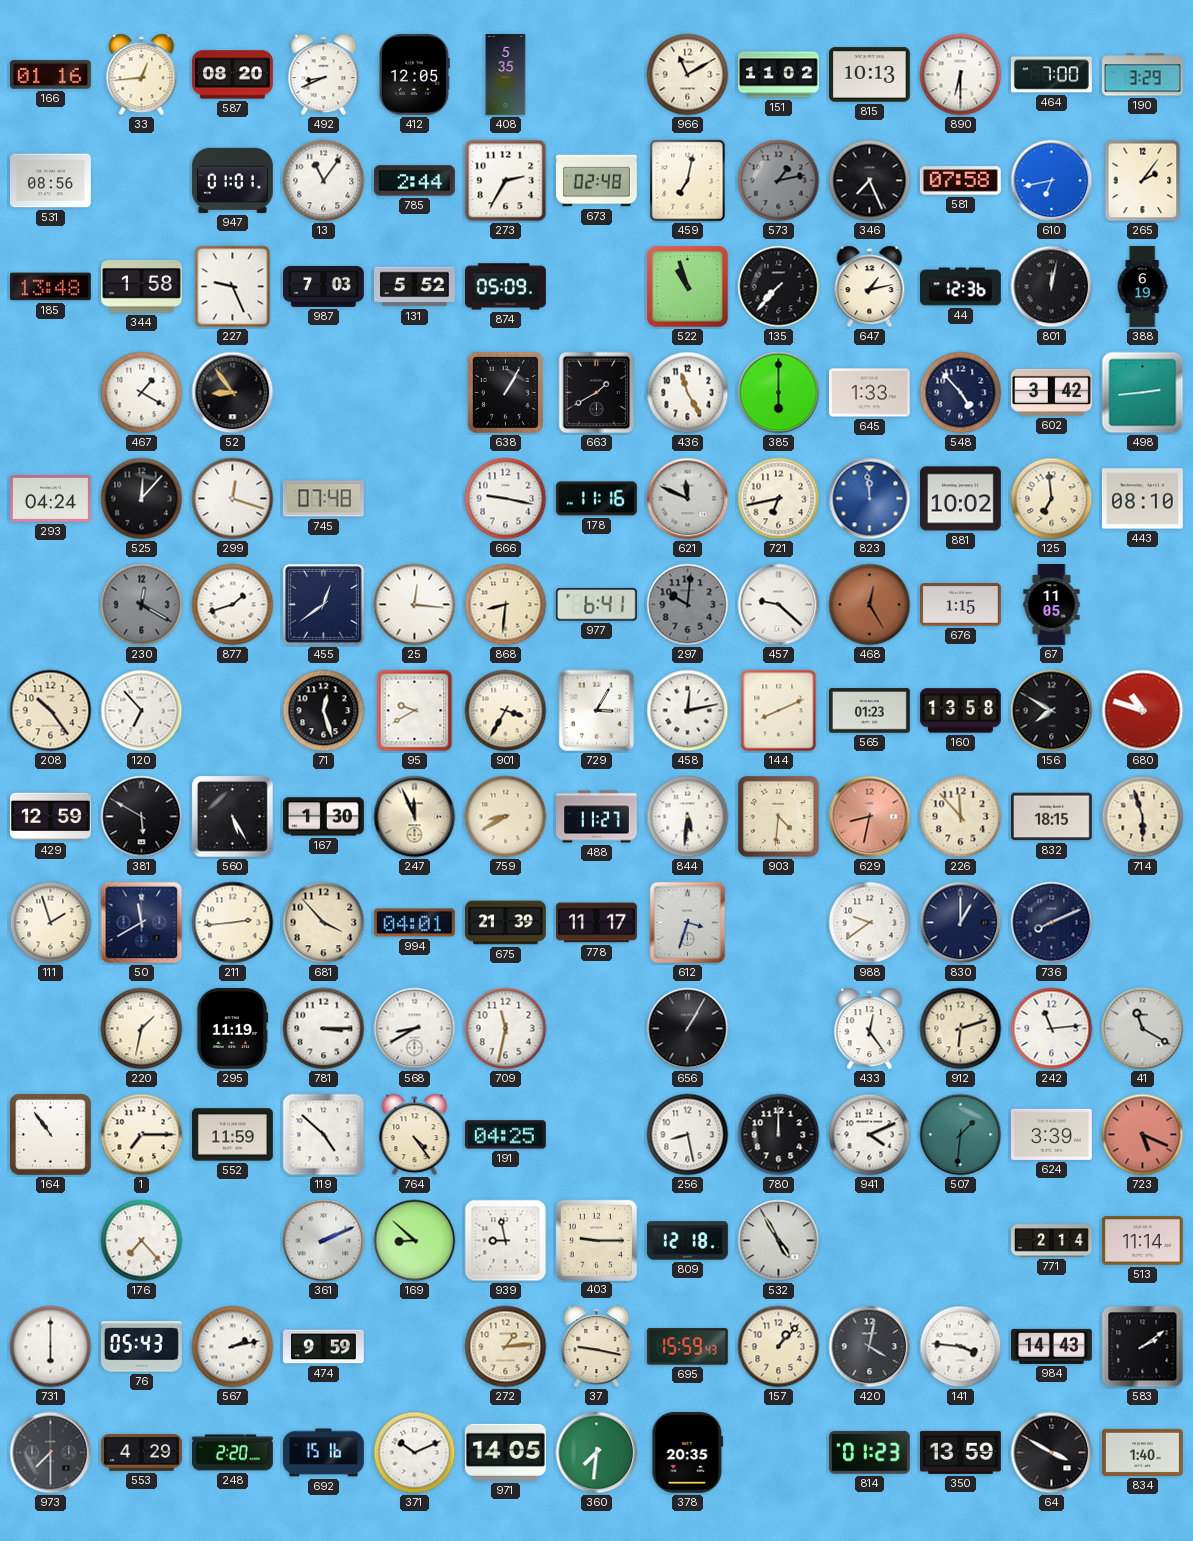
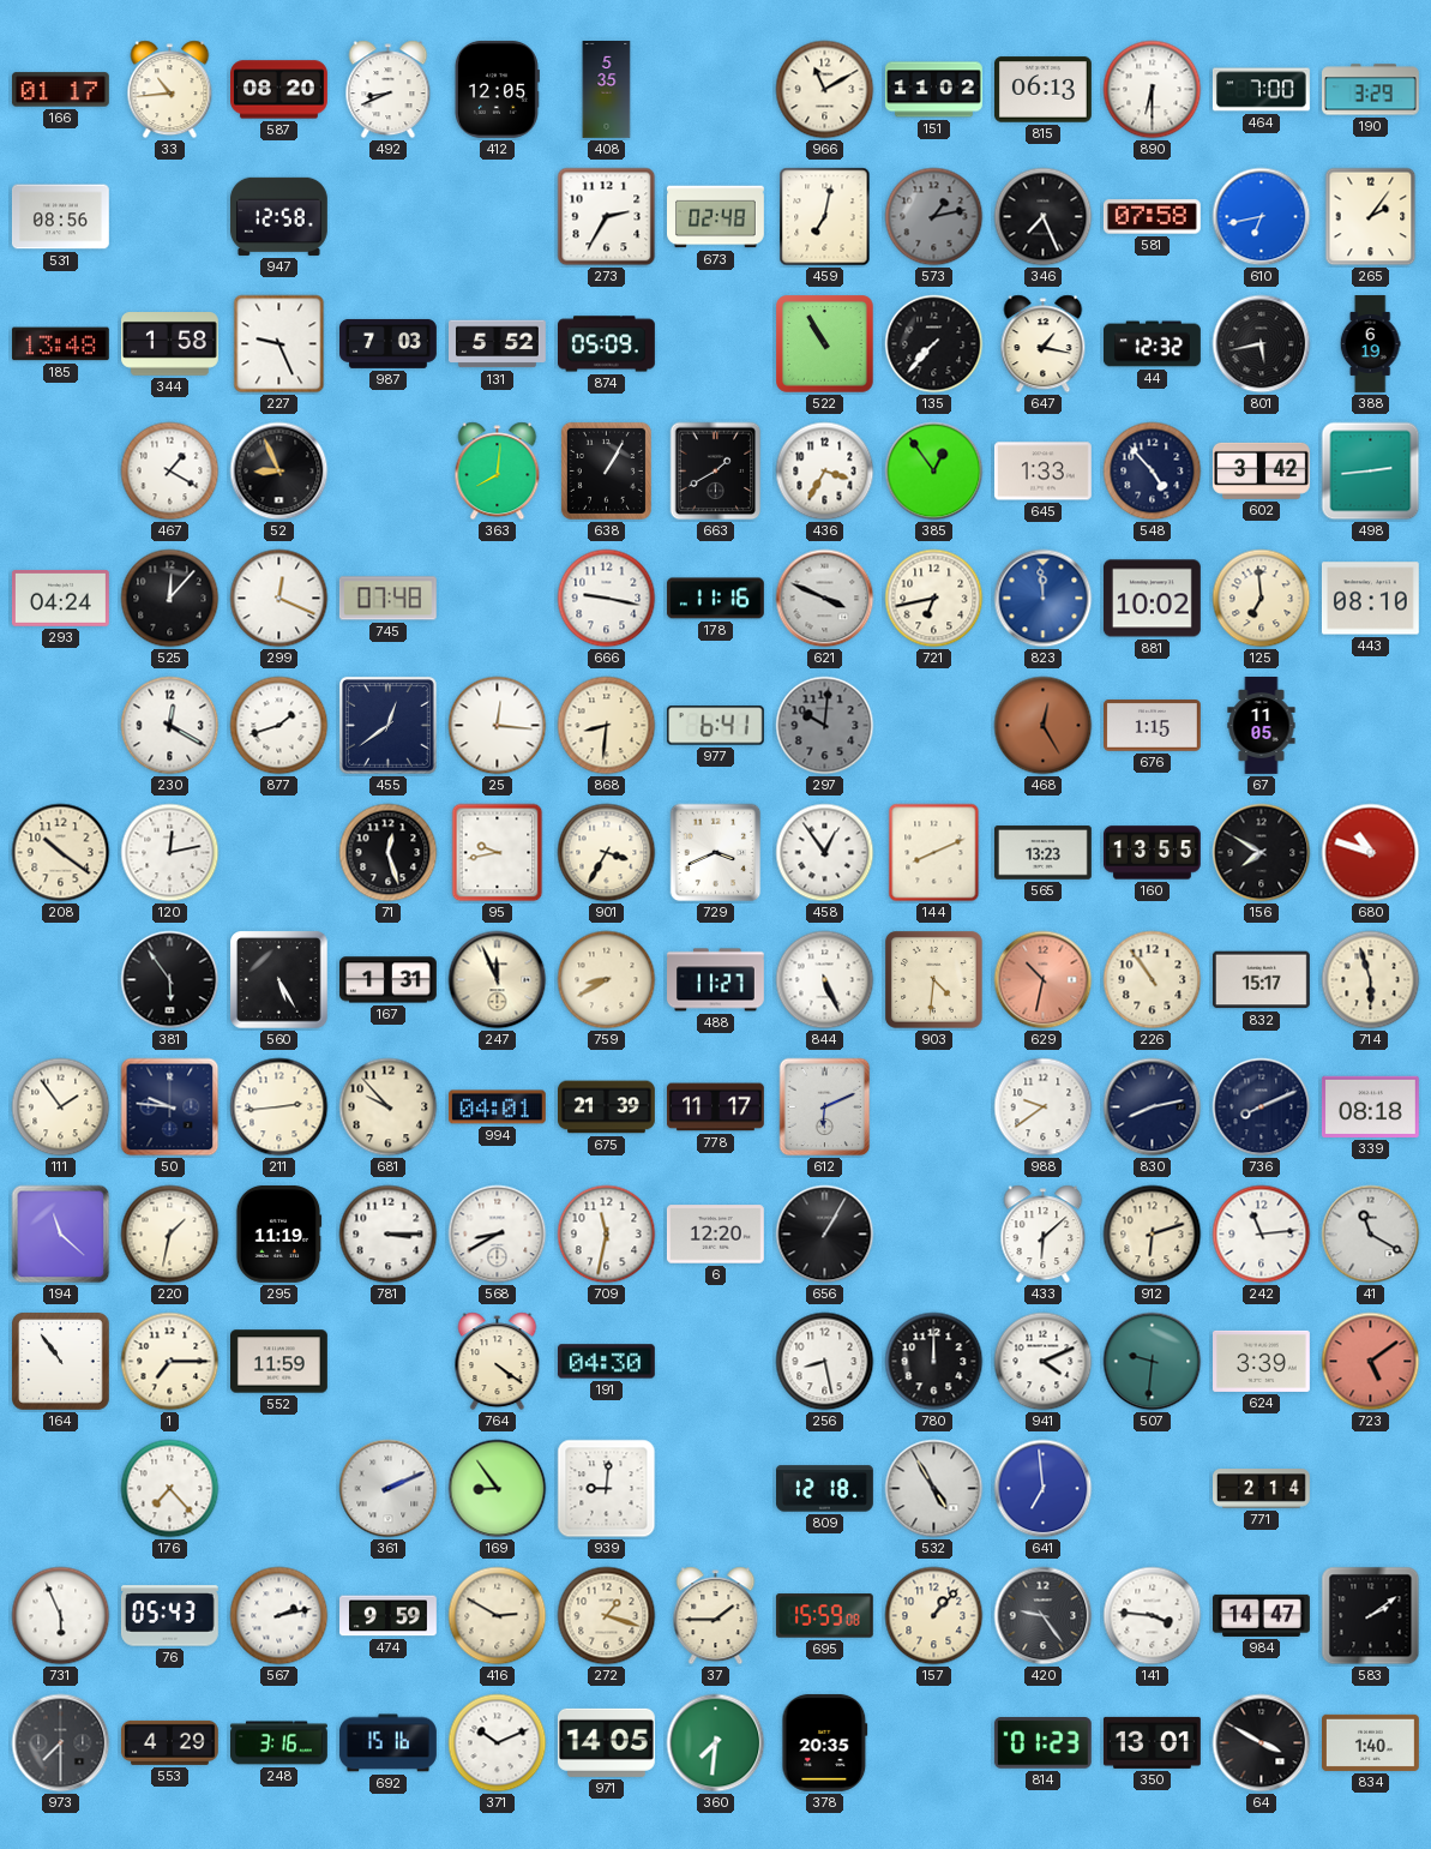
166: 01:16 -> 01:17 (60, 90)
33: 12:44 -> 10:44 (170, 90)
815: 10:13 -> 06:13 (1044, 90)
947: 01:01 -> 12:58 (278, 216)
13: 11:06 -> none (324, 181)
785: 2:44 -> none (415, 181)
522: 10:57 -> 10:55 (825, 344)
647: 1:13 -> 1:17 (1044, 344)
44: 12:36 -> 12:32 (1153, 344)
801: 12:02 -> 5:43 (1262, 344)
52: 8:54 -> 8:56 (279, 472)
363: none -> 8:01 (498, 472)
436: 11:25 -> 3:35 (825, 472)
385: 6:00 -> 12:54 (934, 472)
299: 12:18 -> 12:19 (279, 599)
621: 11:49 -> 3:49 (825, 599)
230 dial: grey -> white (170, 726)
457: 9:22 -> none (779, 605)
208: 10:24 -> 10:21 (61, 853)
120: 6:53 -> 12:13 (170, 853)
95: 9:40 -> 9:43 (498, 853)
729: 3:05 -> 3:41 (716, 853)
458: 12:13 -> 12:54 (825, 853)
565: 01:23 -> 13:23 (1044, 853)
160: 13:58 -> 13:55 (1152, 853)
429: 12:59 -> none (51, 817)
381: 5:50 -> 5:54 (170, 980)
167: 1:30 -> 1:31 (389, 980)
844: 5:31 -> 5:26 (825, 980)
629: 8:32 -> 10:32 (1044, 980)
226: 11:53 -> 10:54 (1153, 980)
832: 18:15 -> 15:17 (1261, 980)
111: 1:57 -> 1:54 (61, 1107)
50: 11:40 -> 9:46 (170, 1107)
681: 3:53 -> 9:53 (389, 1107)
612: 3:33 -> 6:11 (825, 1107)
830: 1:00 -> 8:13 (1153, 1107)
339: none -> 08:18 (1370, 1106)
194: none -> 11:22 (61, 1235)
6: none -> 12:20 (715, 1235)
433: 12:24 -> 6:08 (1044, 1235)
119: 4:52 -> none (324, 1135)
764: 4:24 -> 4:21 (498, 1362)
191: 04:25 -> 04:30 (606, 1362)
507: 1:31 -> 9:31 (1153, 1362)
723: 5:19 -> 5:09 (1371, 1362)
169: 8:52 -> 8:54 (498, 1489)
939: 8:58 -> 9:01 (607, 1489)
403: 9:15 -> none (596, 1240)
641: none -> 6:59 (1044, 1489)
513: 11:14 -> none (1142, 1241)
731: 6:00 -> 5:56 (61, 1616)
416: none -> 2:50 (498, 1616)
272: 1:14 -> 1:18 (607, 1616)
37: 9:17 -> 1:45 (716, 1616)
695: 15:59:43 -> 15:59:08 (824, 1616)
420: 4:02 -> 9:24 (1044, 1616)
984: 14:43 -> 14:47 (1262, 1615)
248: 2:20 -> 3:16 (279, 1743)
350: 13:59 -> 13:01 (1152, 1742)
